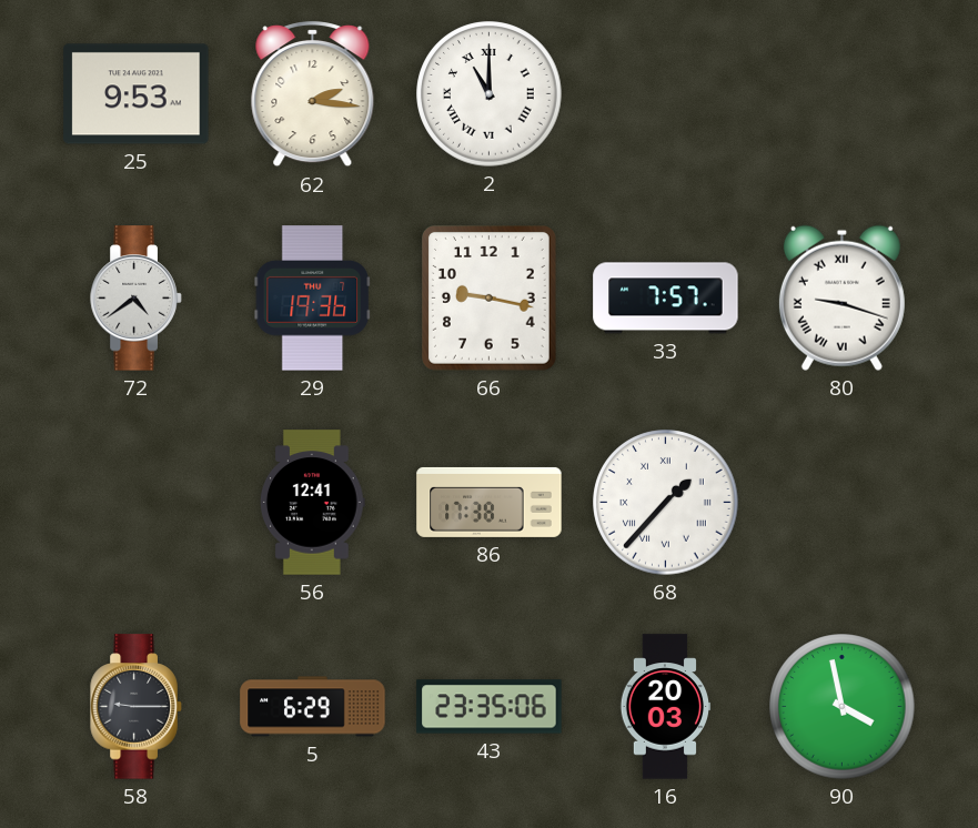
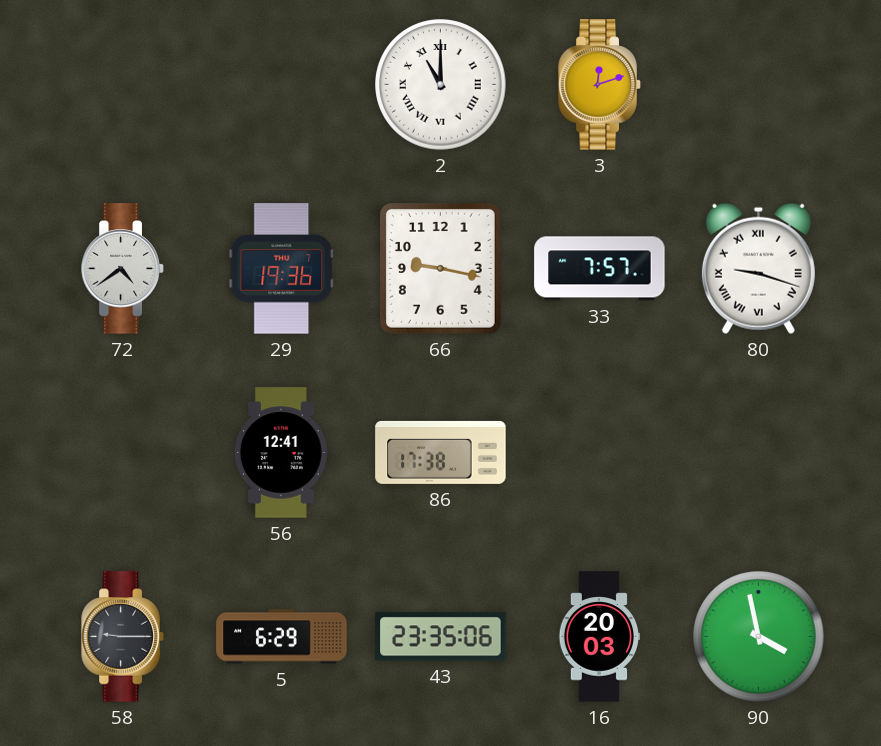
25: 9:53 -> none (137, 94)
62: 2:16 -> none (313, 95)
3: none -> 12:12 (600, 85)
68: 1:37 -> none (666, 503)
